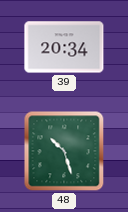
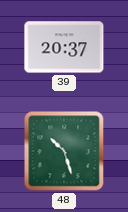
39: 20:34 -> 20:37 (64, 47)
